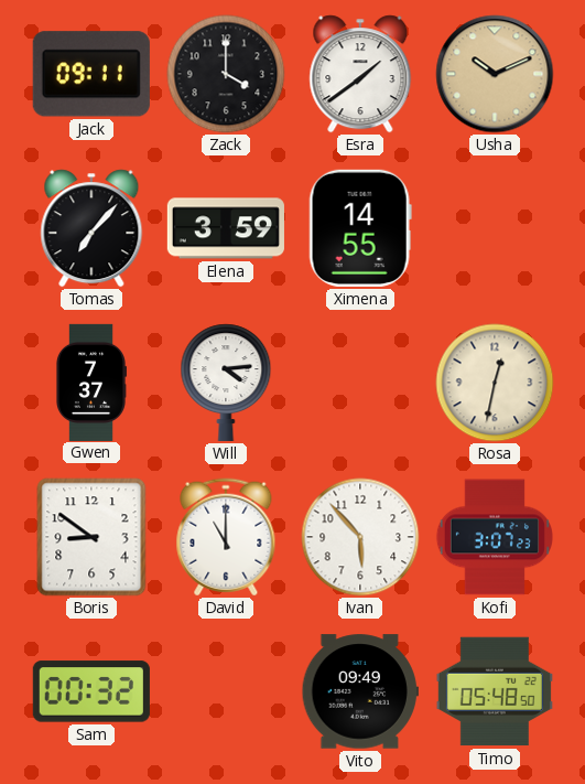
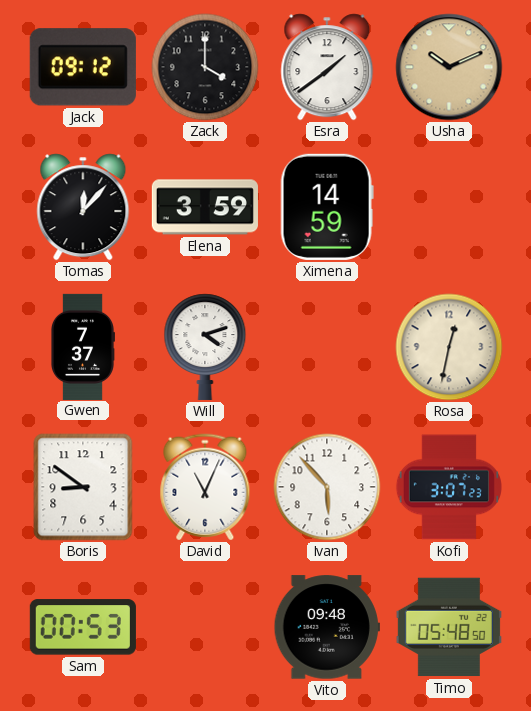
Jack: 09:11 -> 09:12 (83, 67)
Tomas: 7:07 -> 12:07 (83, 207)
Ximena: 14:55 -> 14:59 (327, 207)
Will: 4:14 -> 4:12 (205, 347)
David: 11:00 -> 11:04 (205, 487)
Sam: 00:32 -> 00:53 (83, 627)
Vito: 09:49 -> 09:48 (327, 627)
